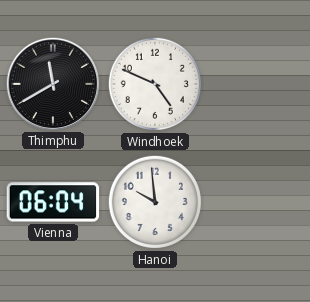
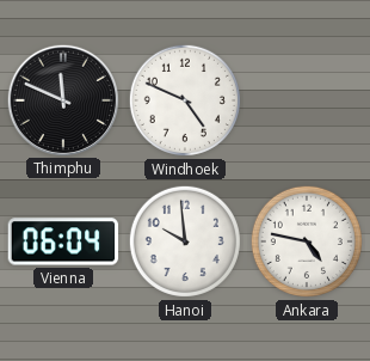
Thimphu: 11:40 -> 11:49 (62, 99)
Ankara: none -> 4:47 (307, 241)
